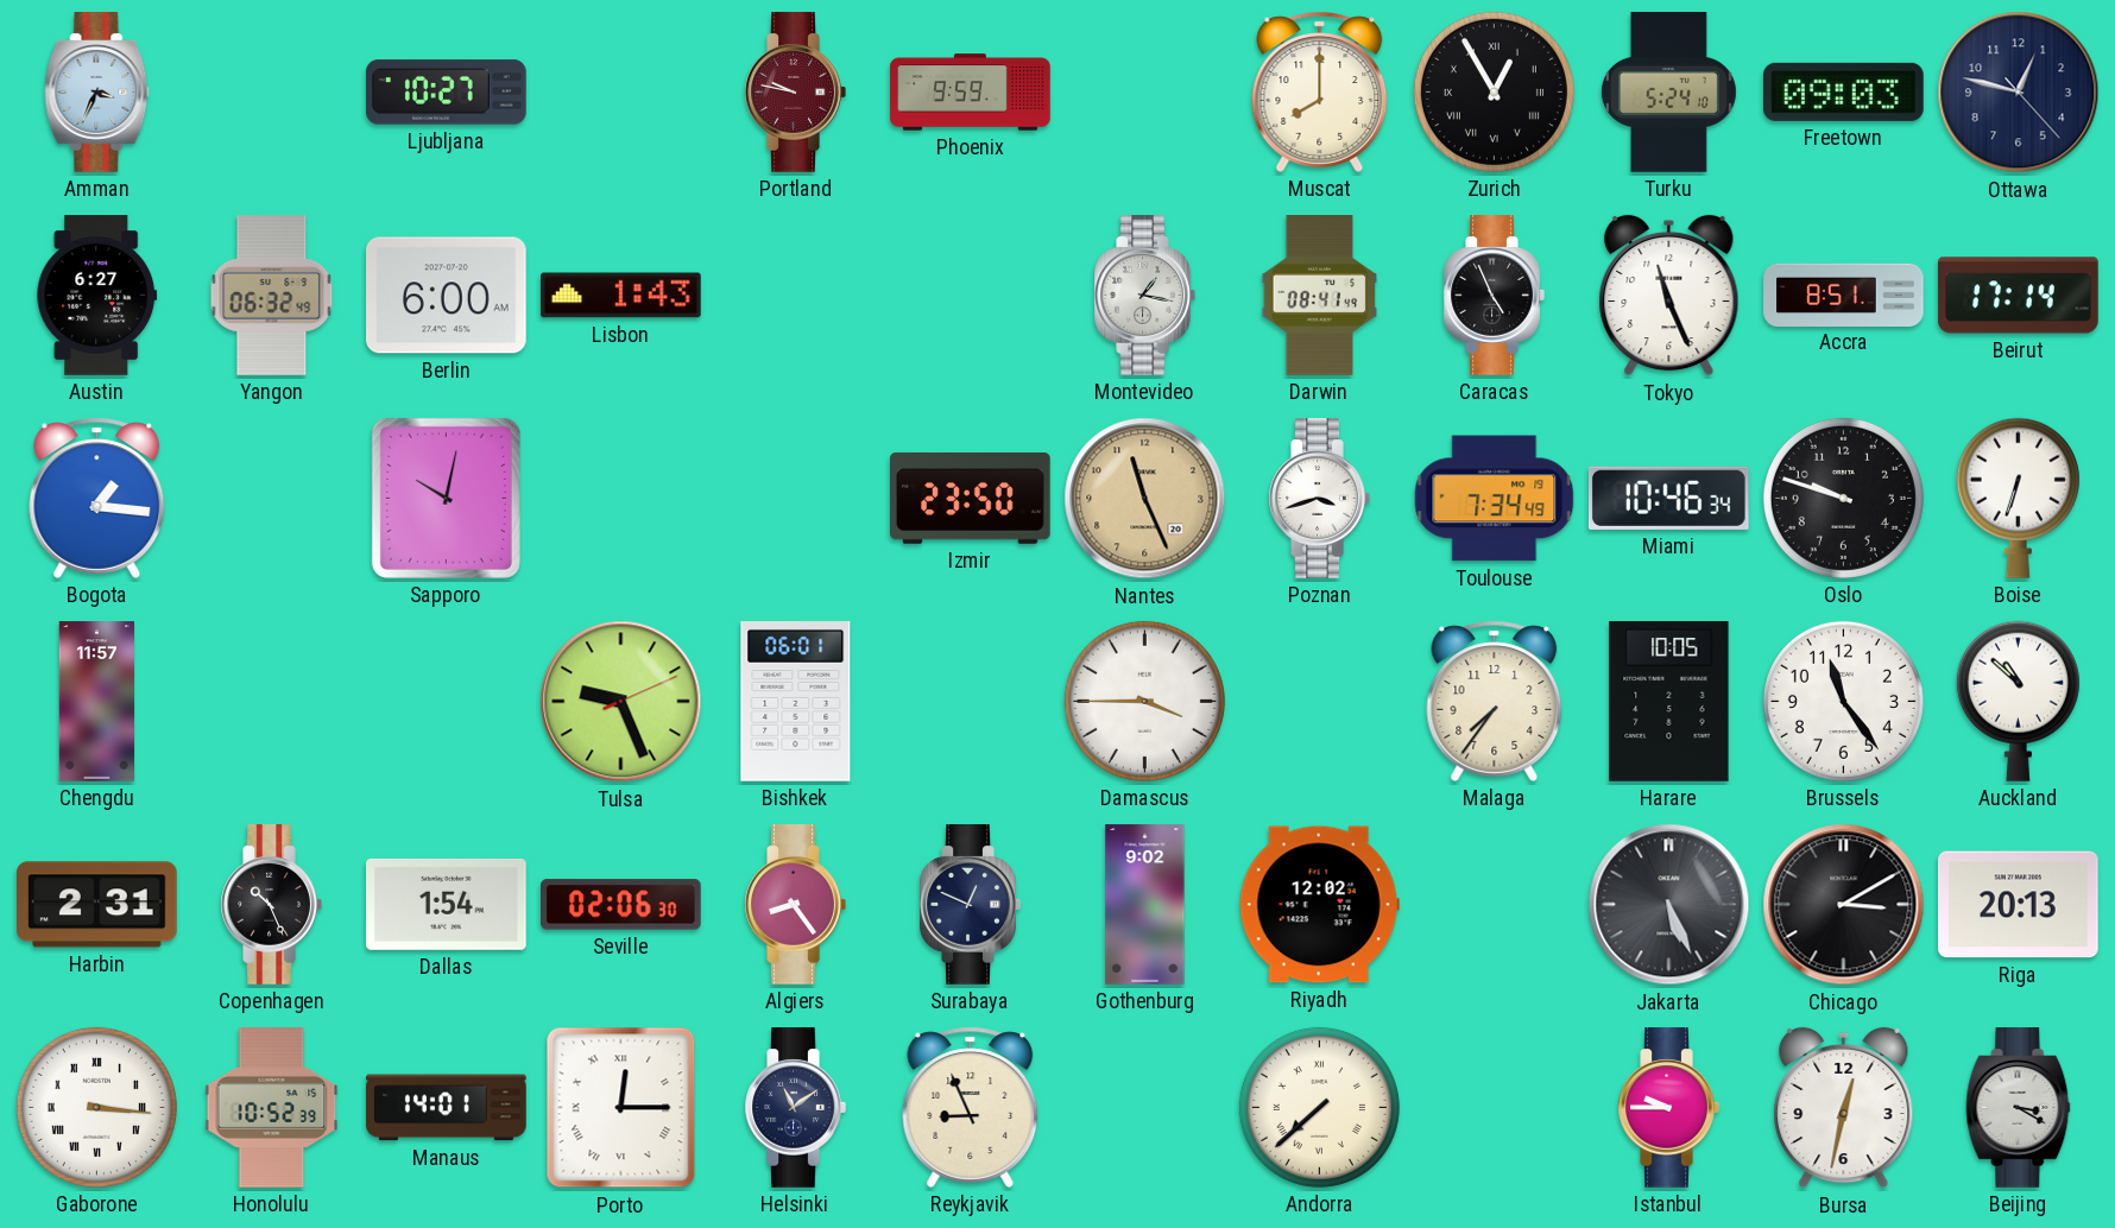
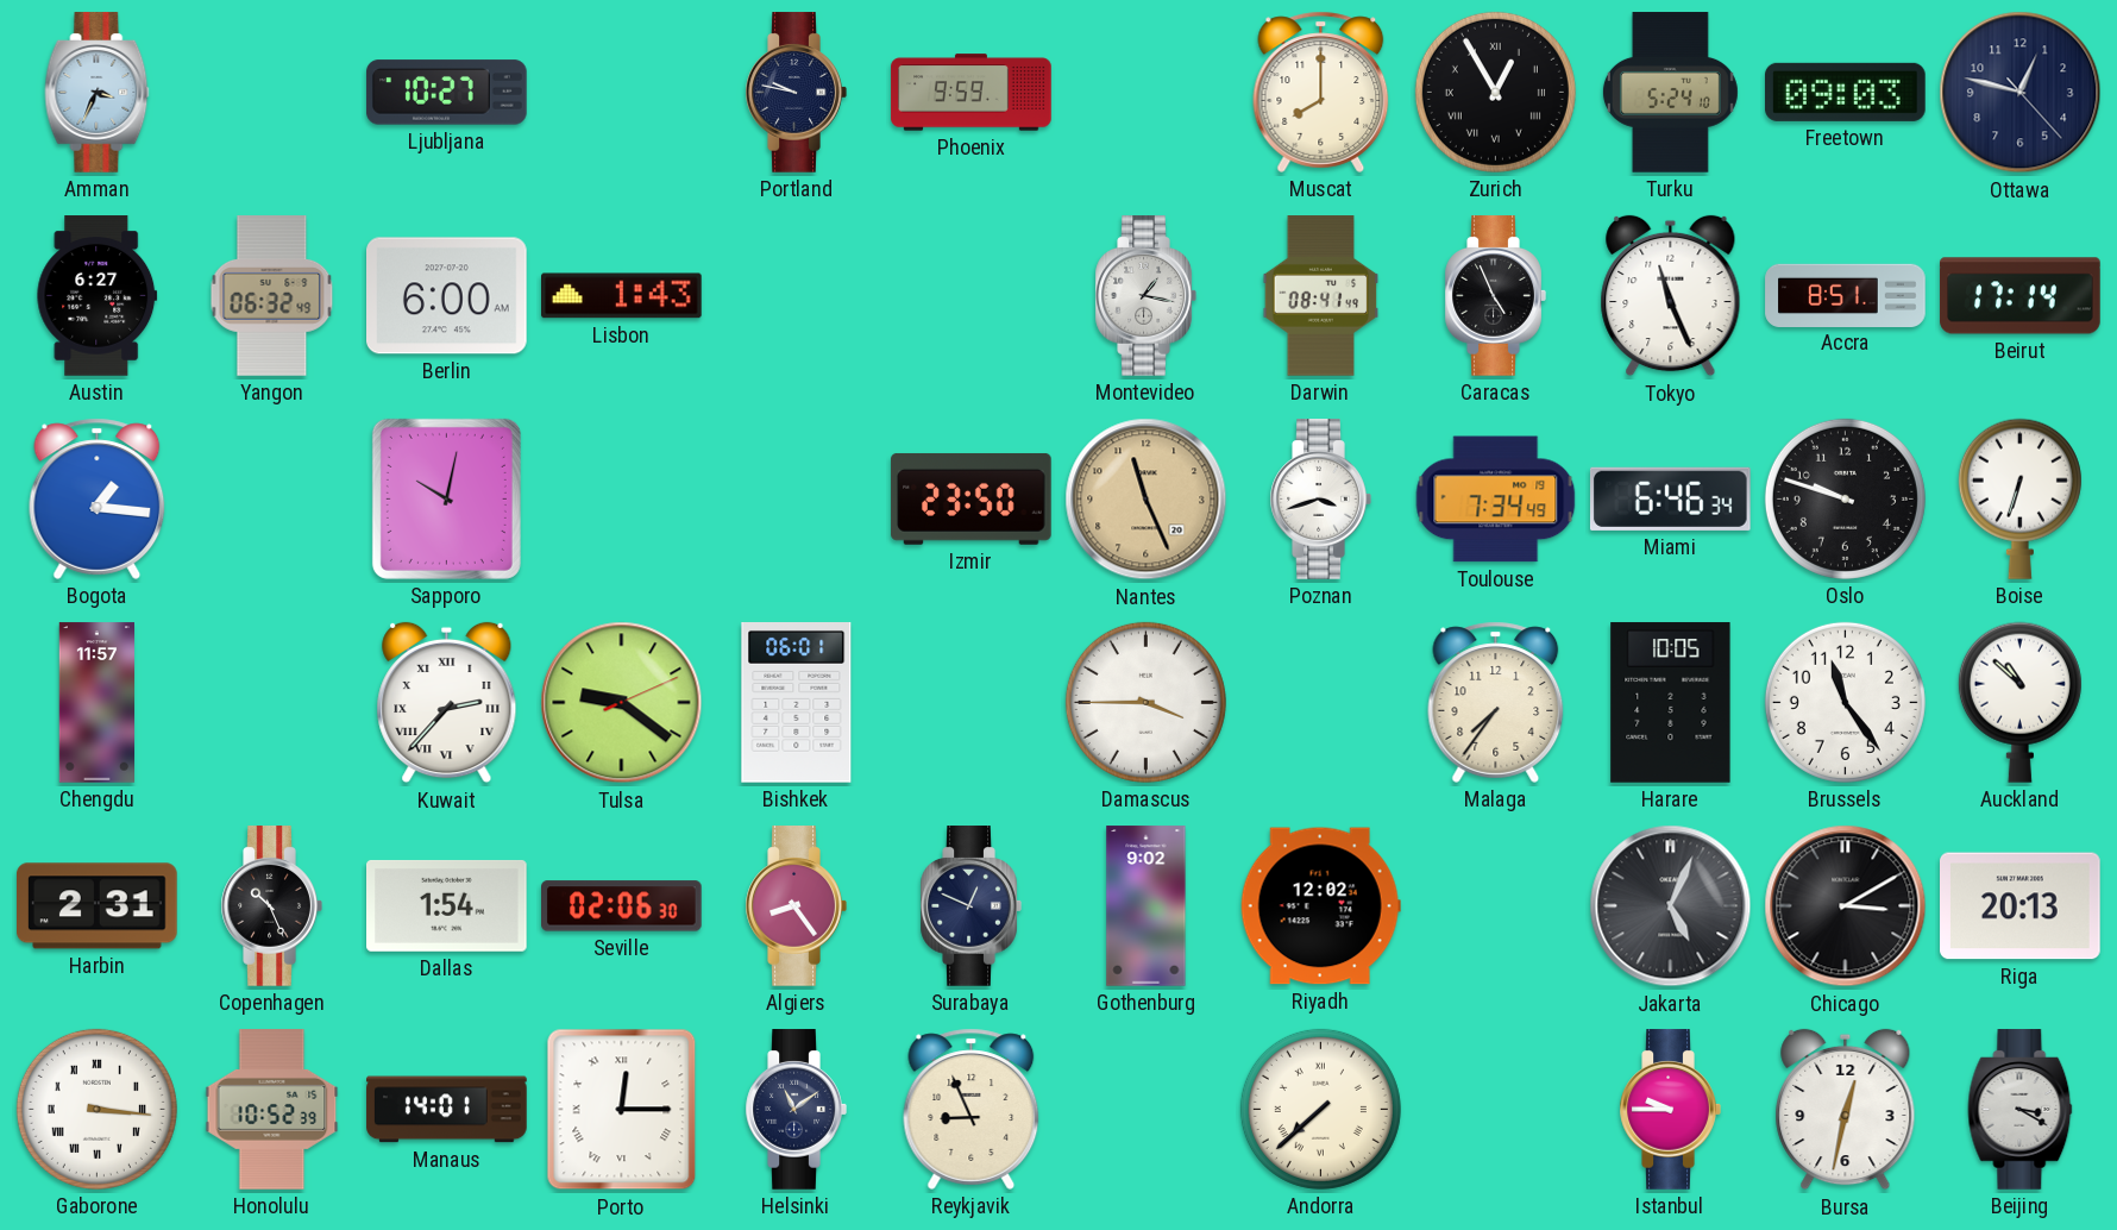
Portland dial: burgundy -> navy (796, 93)
Miami: 10:46 -> 6:46 (1670, 498)
Kuwait: none -> 2:37 (447, 703)
Tulsa: 9:26 -> 9:21 (622, 703)
Jakarta: 5:26 -> 5:04 (1671, 906)
